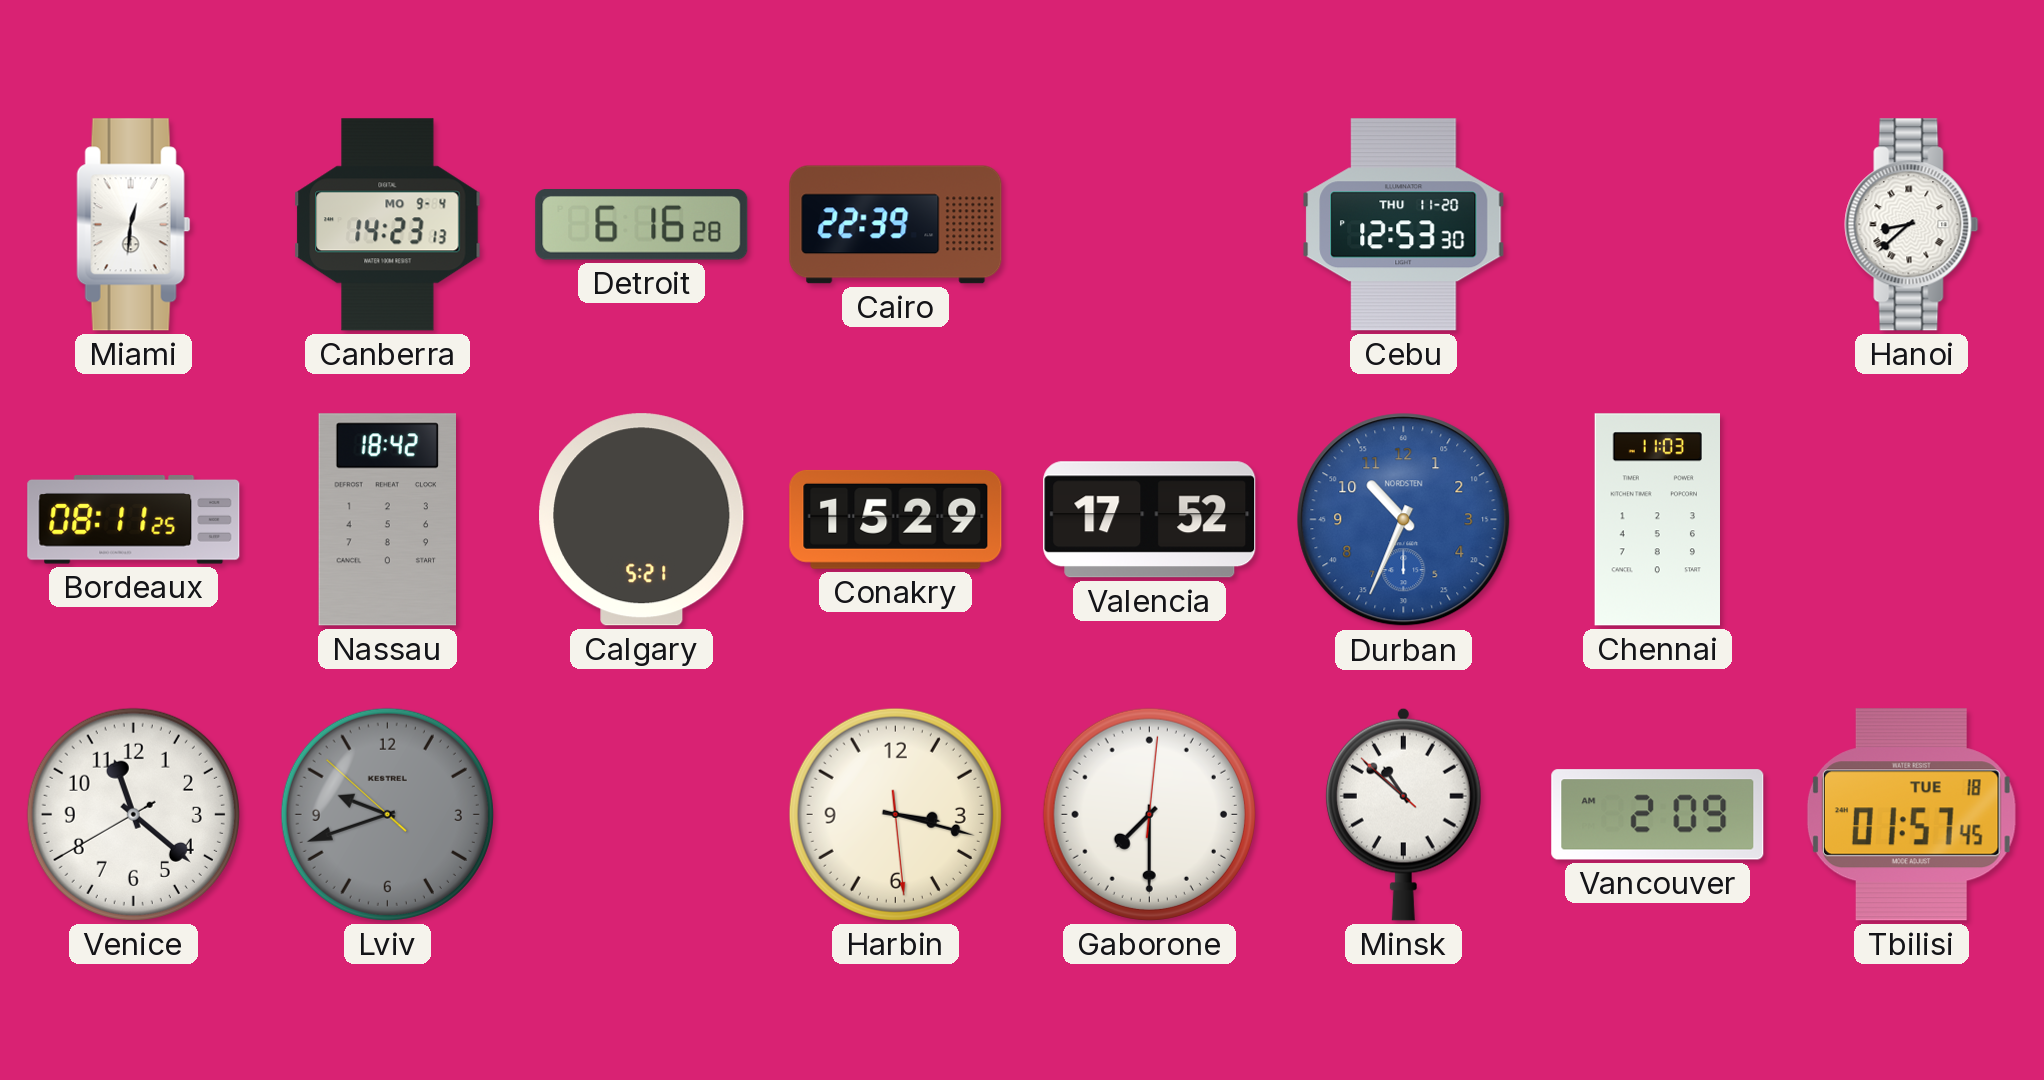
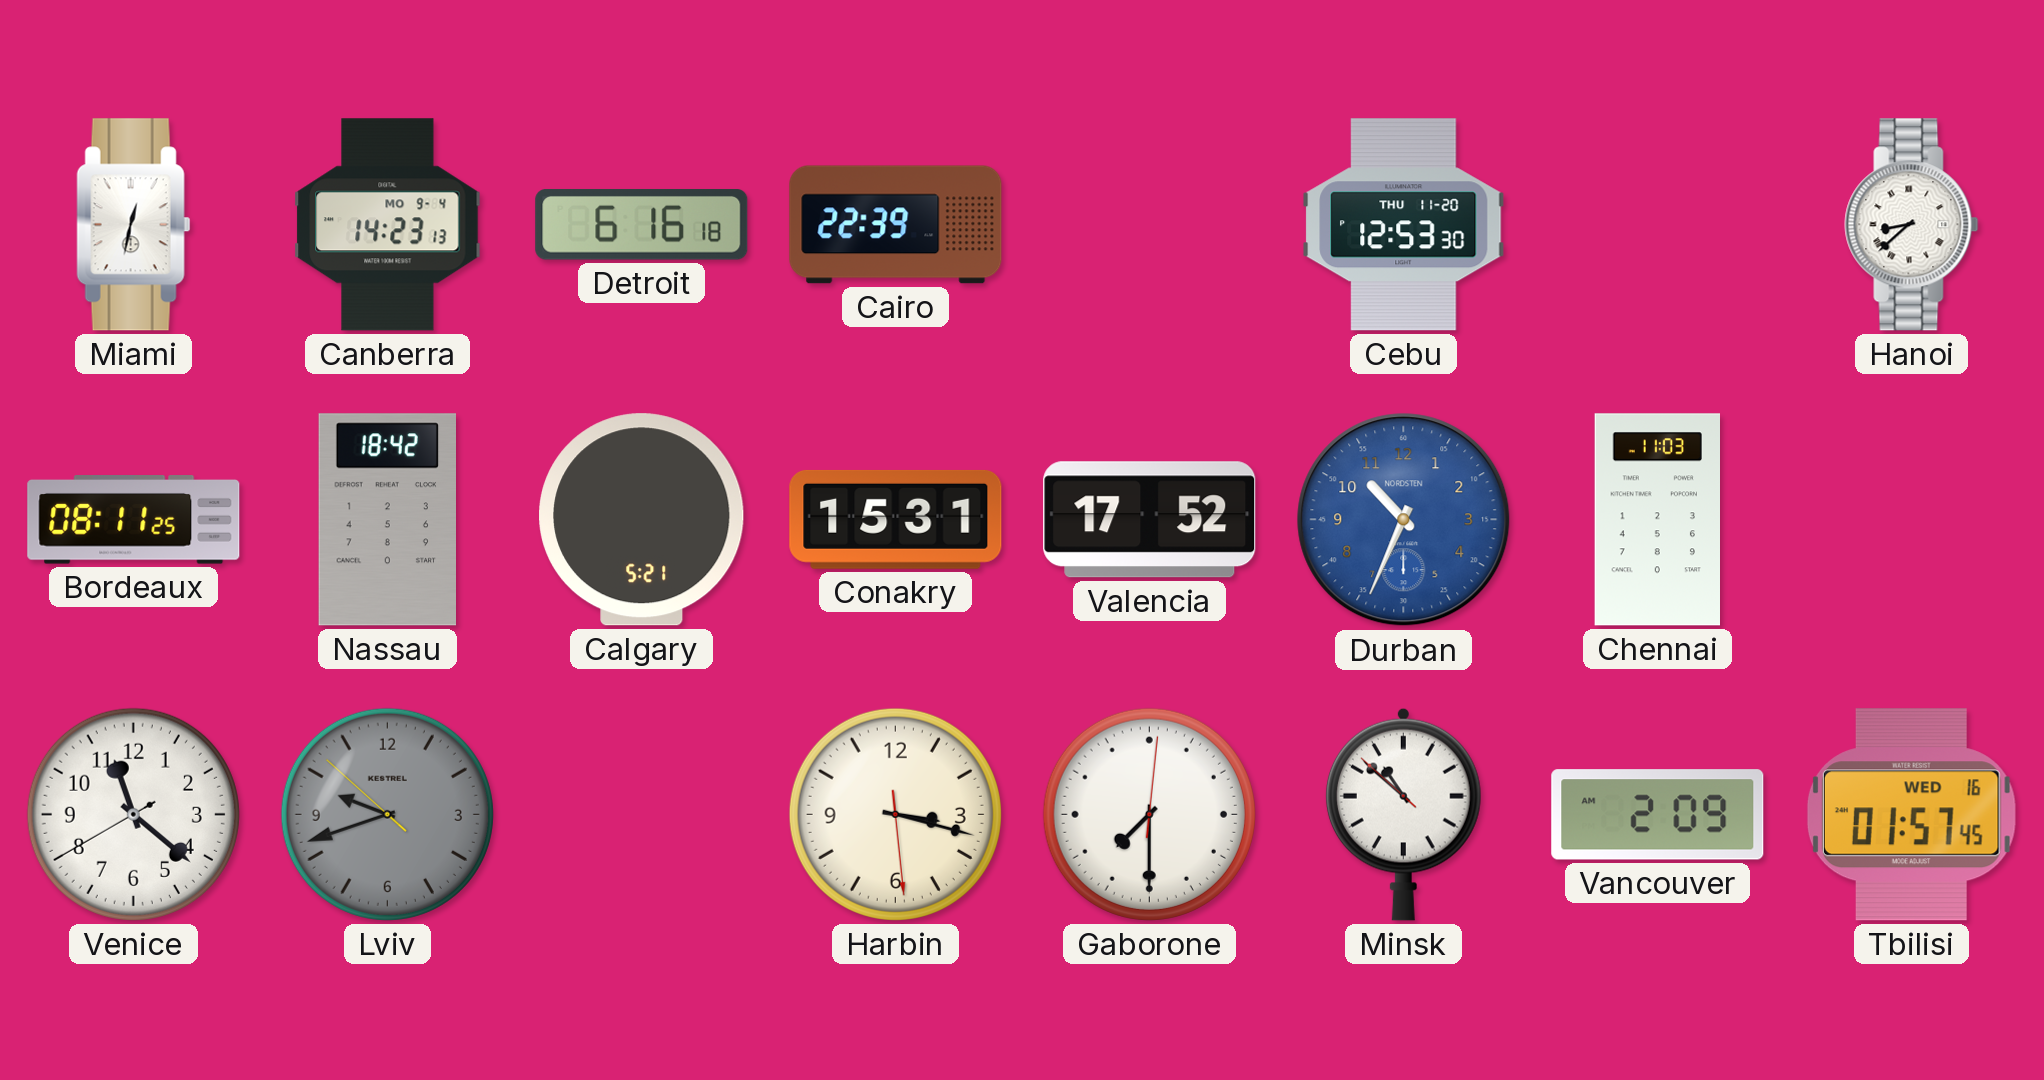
Miami: 12:31 -> 12:32 (134, 225)
Detroit: 6:16:28 -> 6:16:18 (642, 225)
Conakry: 15:29 -> 15:31 (896, 519)
Tbilisi date: TUE 18 -> WED 16 (1911, 815)
